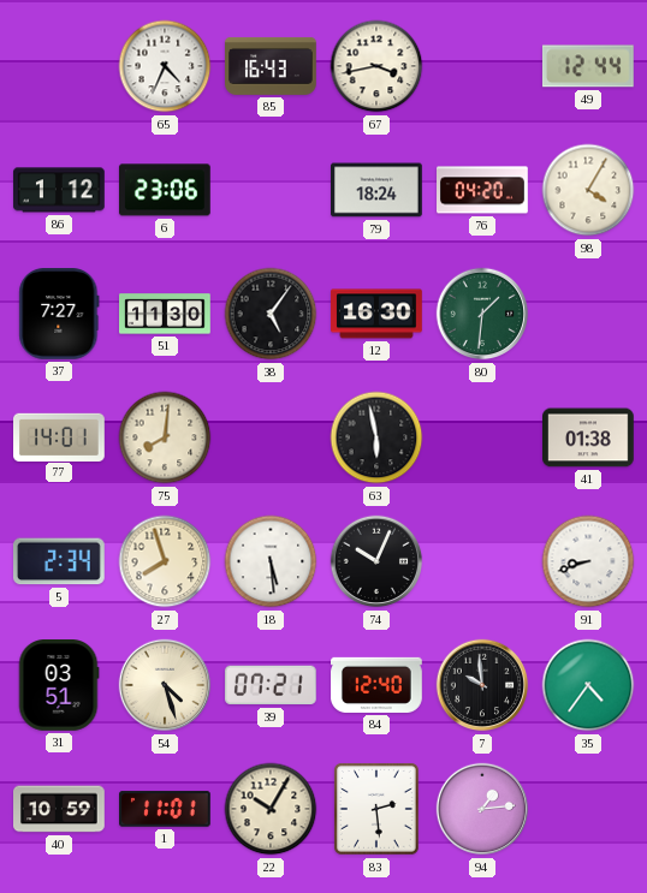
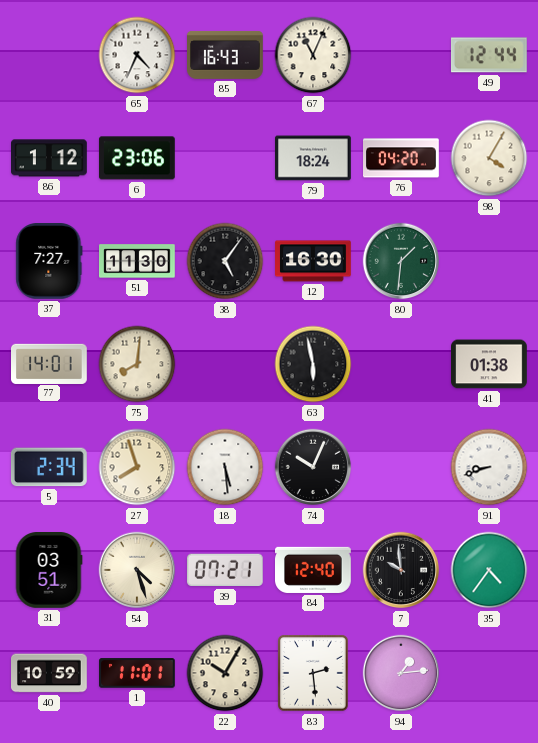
67: 3:43 -> 11:04 (313, 55)
